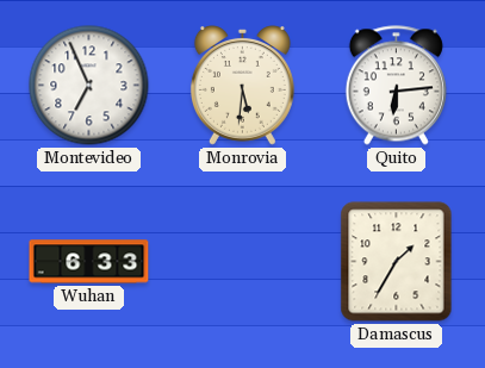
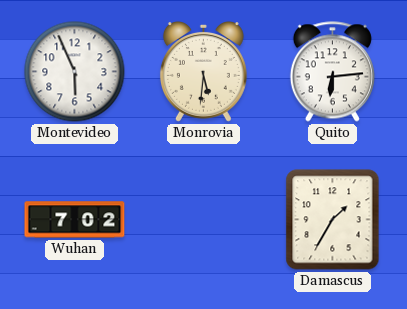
Montevideo: 6:56 -> 5:56 (75, 72)
Wuhan: 6:33 -> 7:02 (75, 220)
